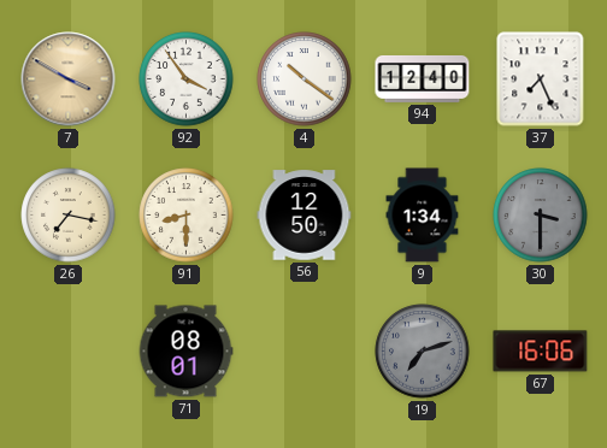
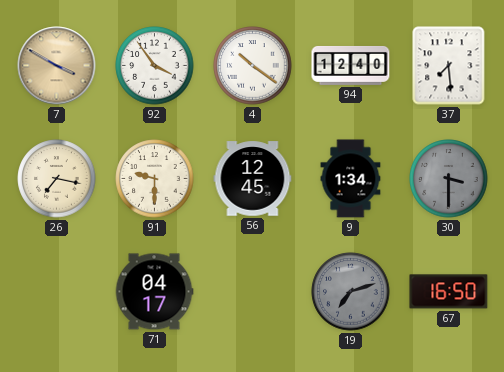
37: 7:26 -> 7:29 (449, 66)
91: 8:30 -> 9:30 (155, 179)
56: 12:50 -> 12:45 (253, 179)
71: 08:01 -> 04:17 (154, 292)
67: 16:06 -> 16:50 (449, 292)
